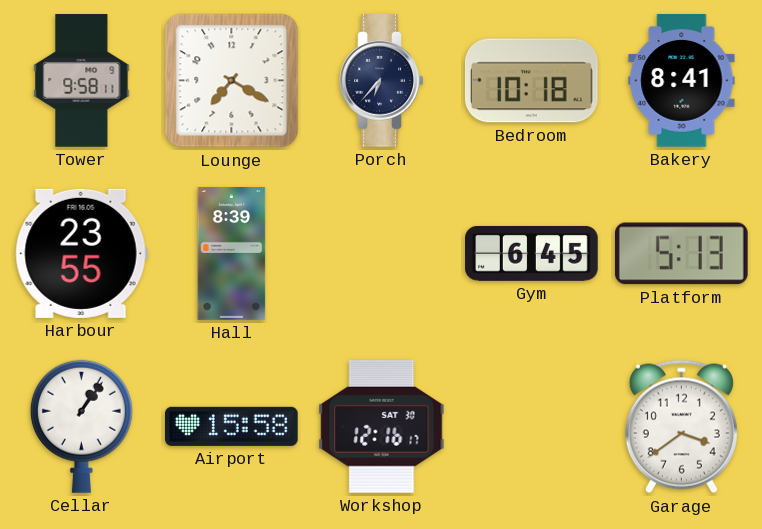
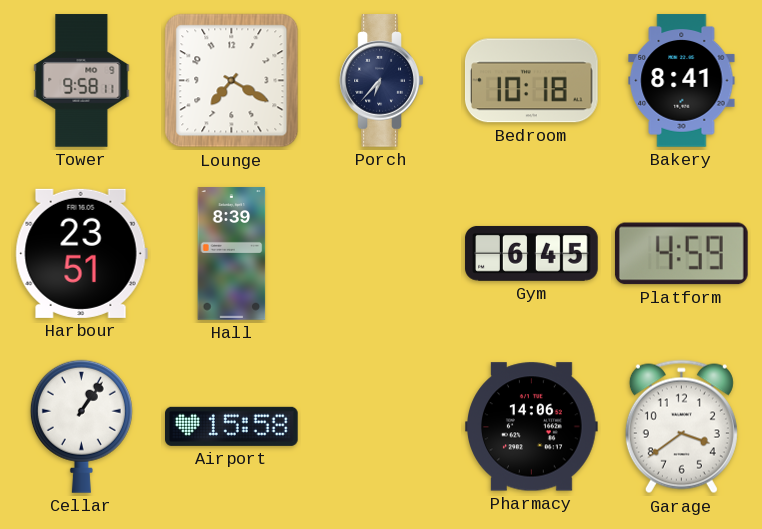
Harbour: 23:55 -> 23:51 (81, 253)
Platform: 5:13 -> 4:59 (681, 254)
Workshop: 12:16 -> none (382, 426)
Pharmacy: none -> 14:06 (532, 427)
